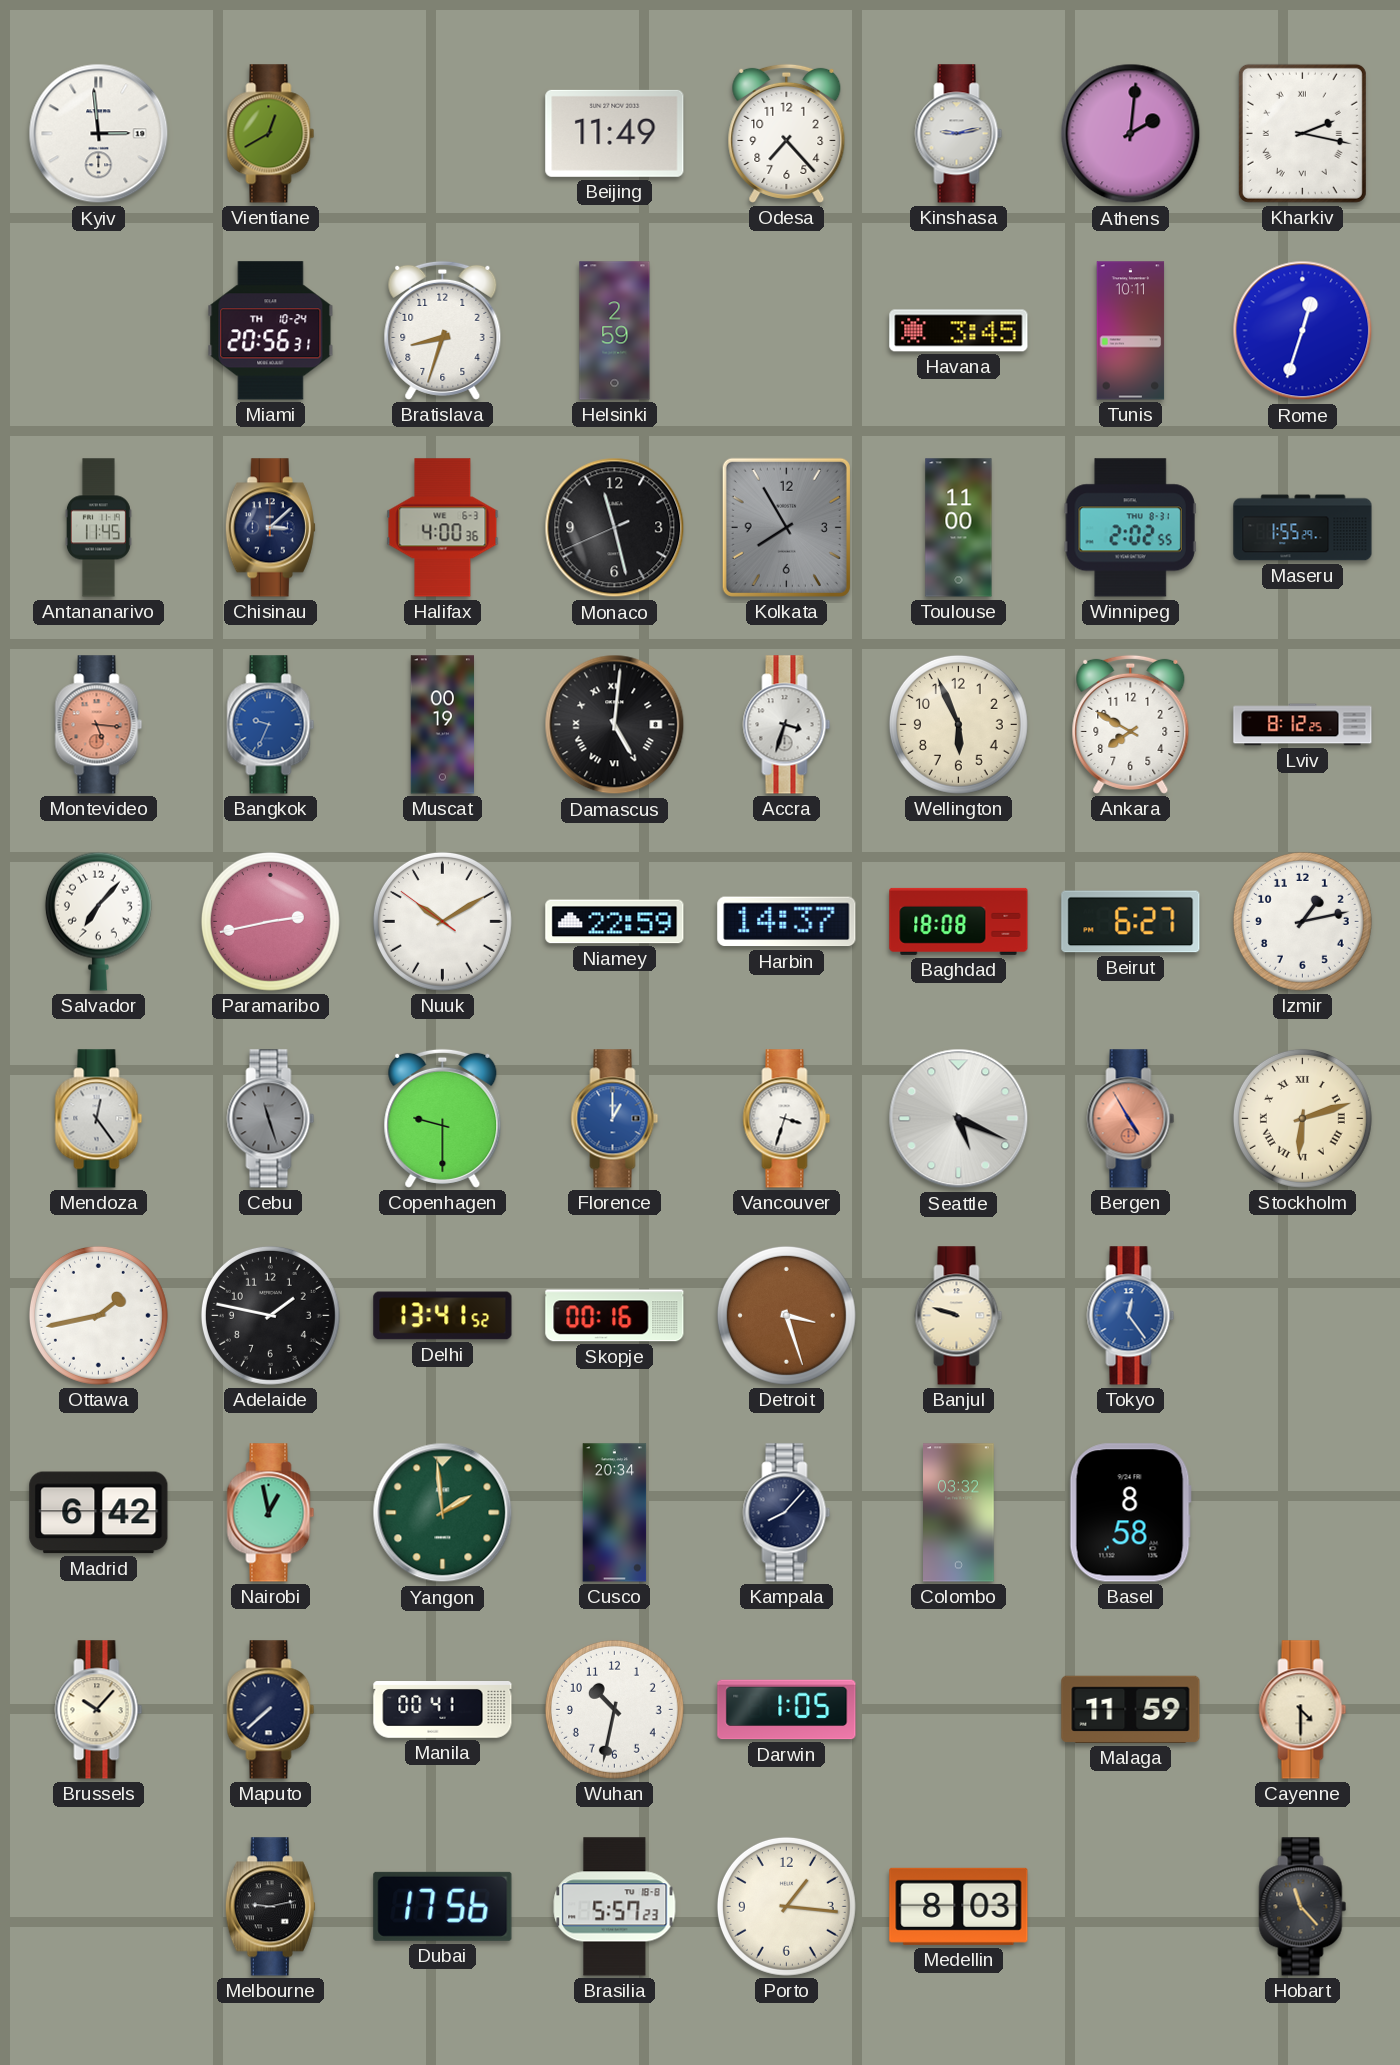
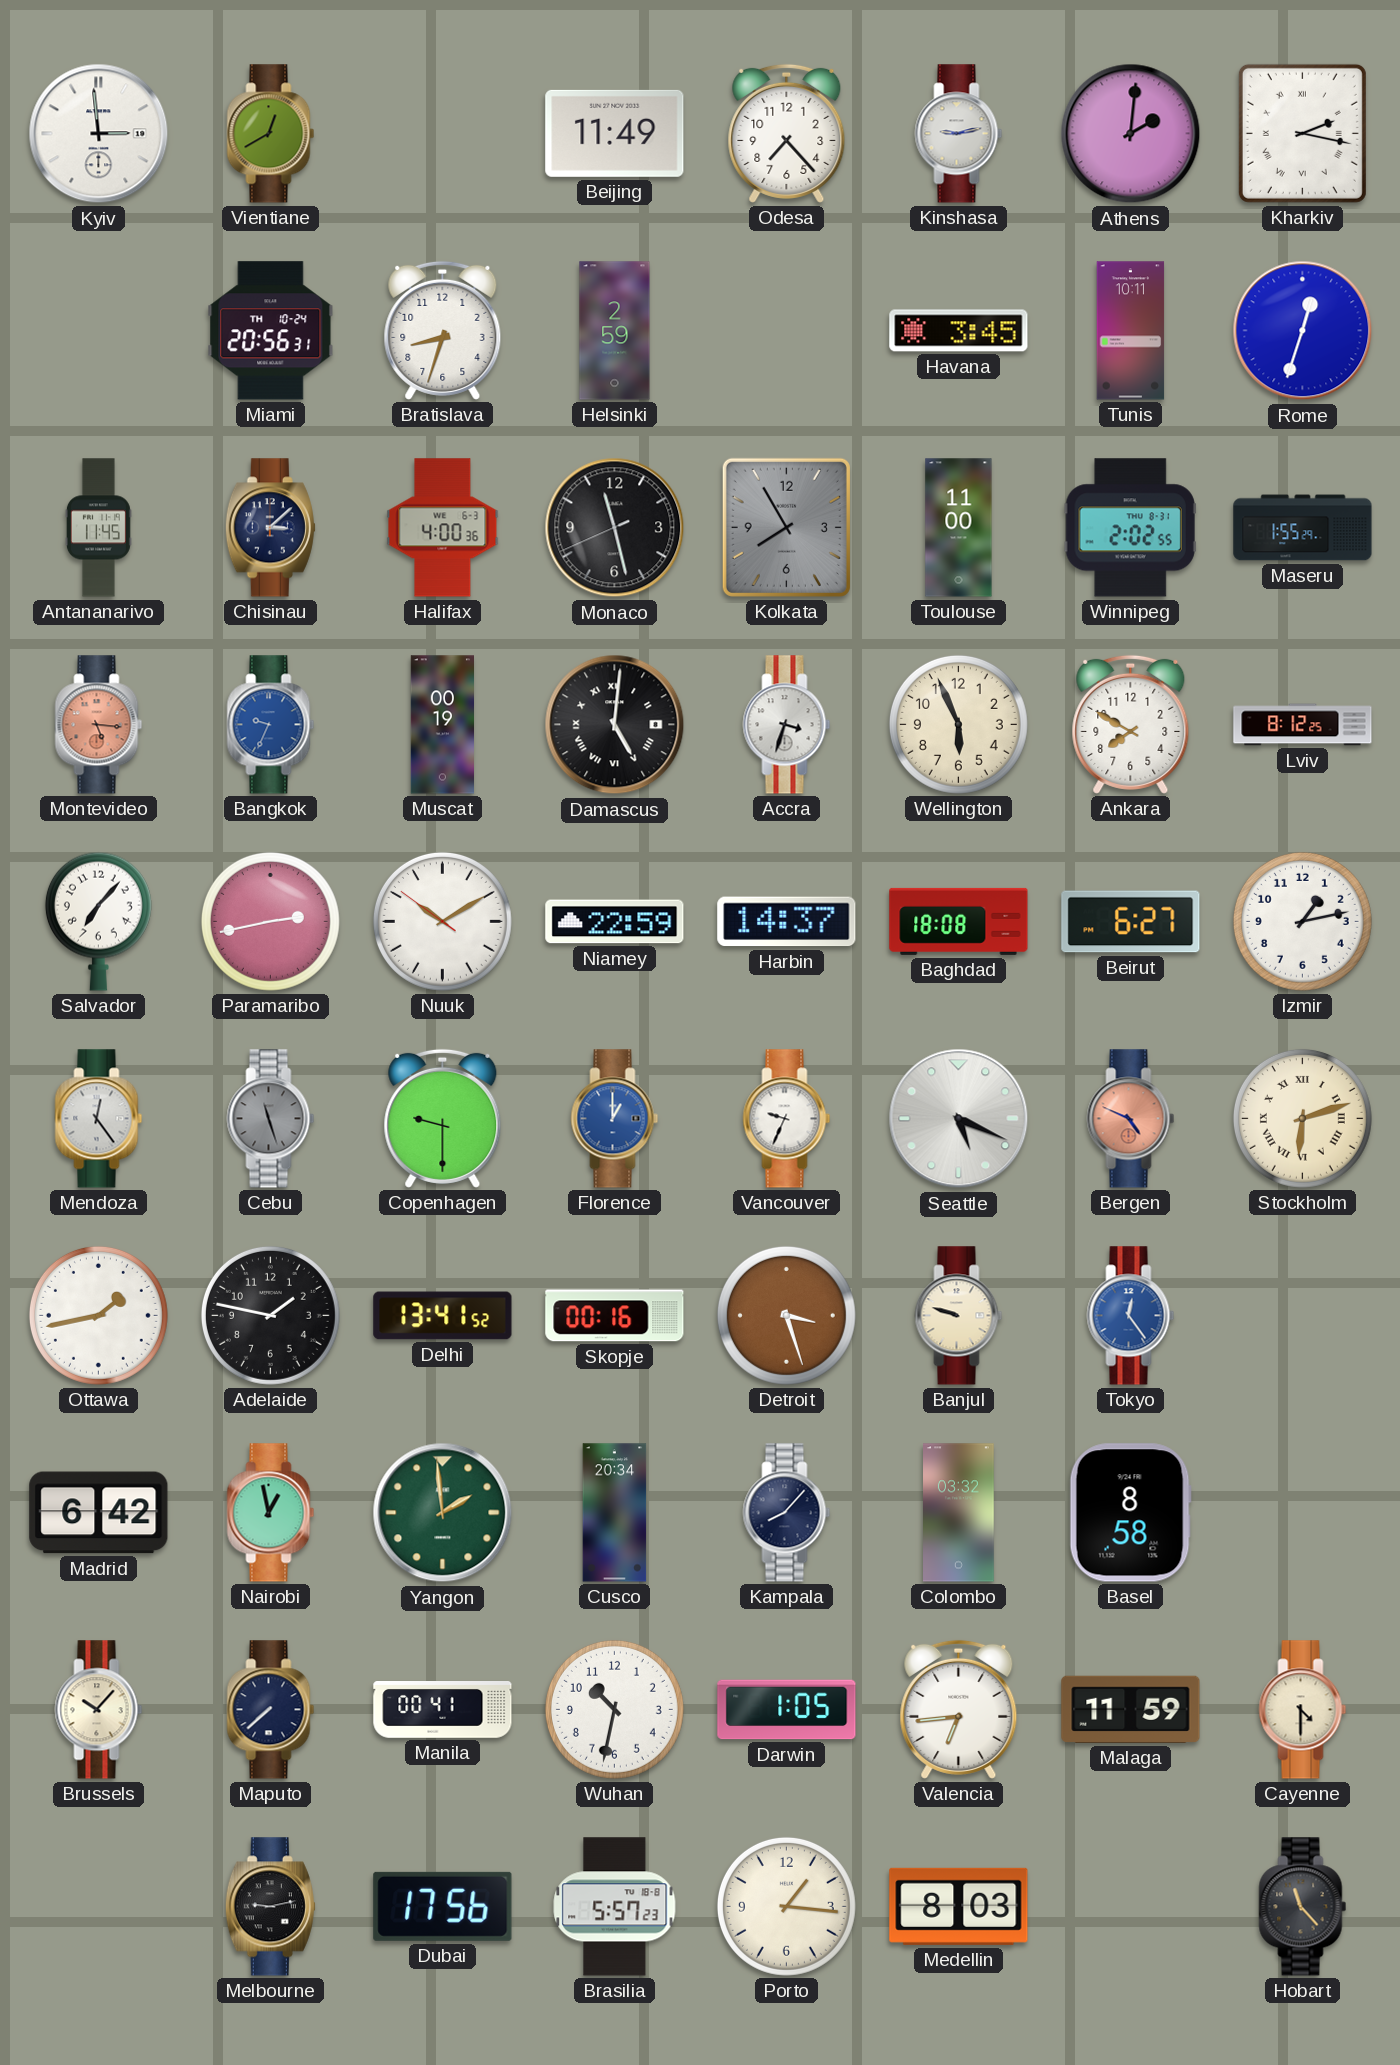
Vancouver: 3:33 -> 9:34 (787, 1119)
Bergen: 4:55 -> 4:49 (1131, 1119)
Valencia: none -> 6:44 (959, 1709)
